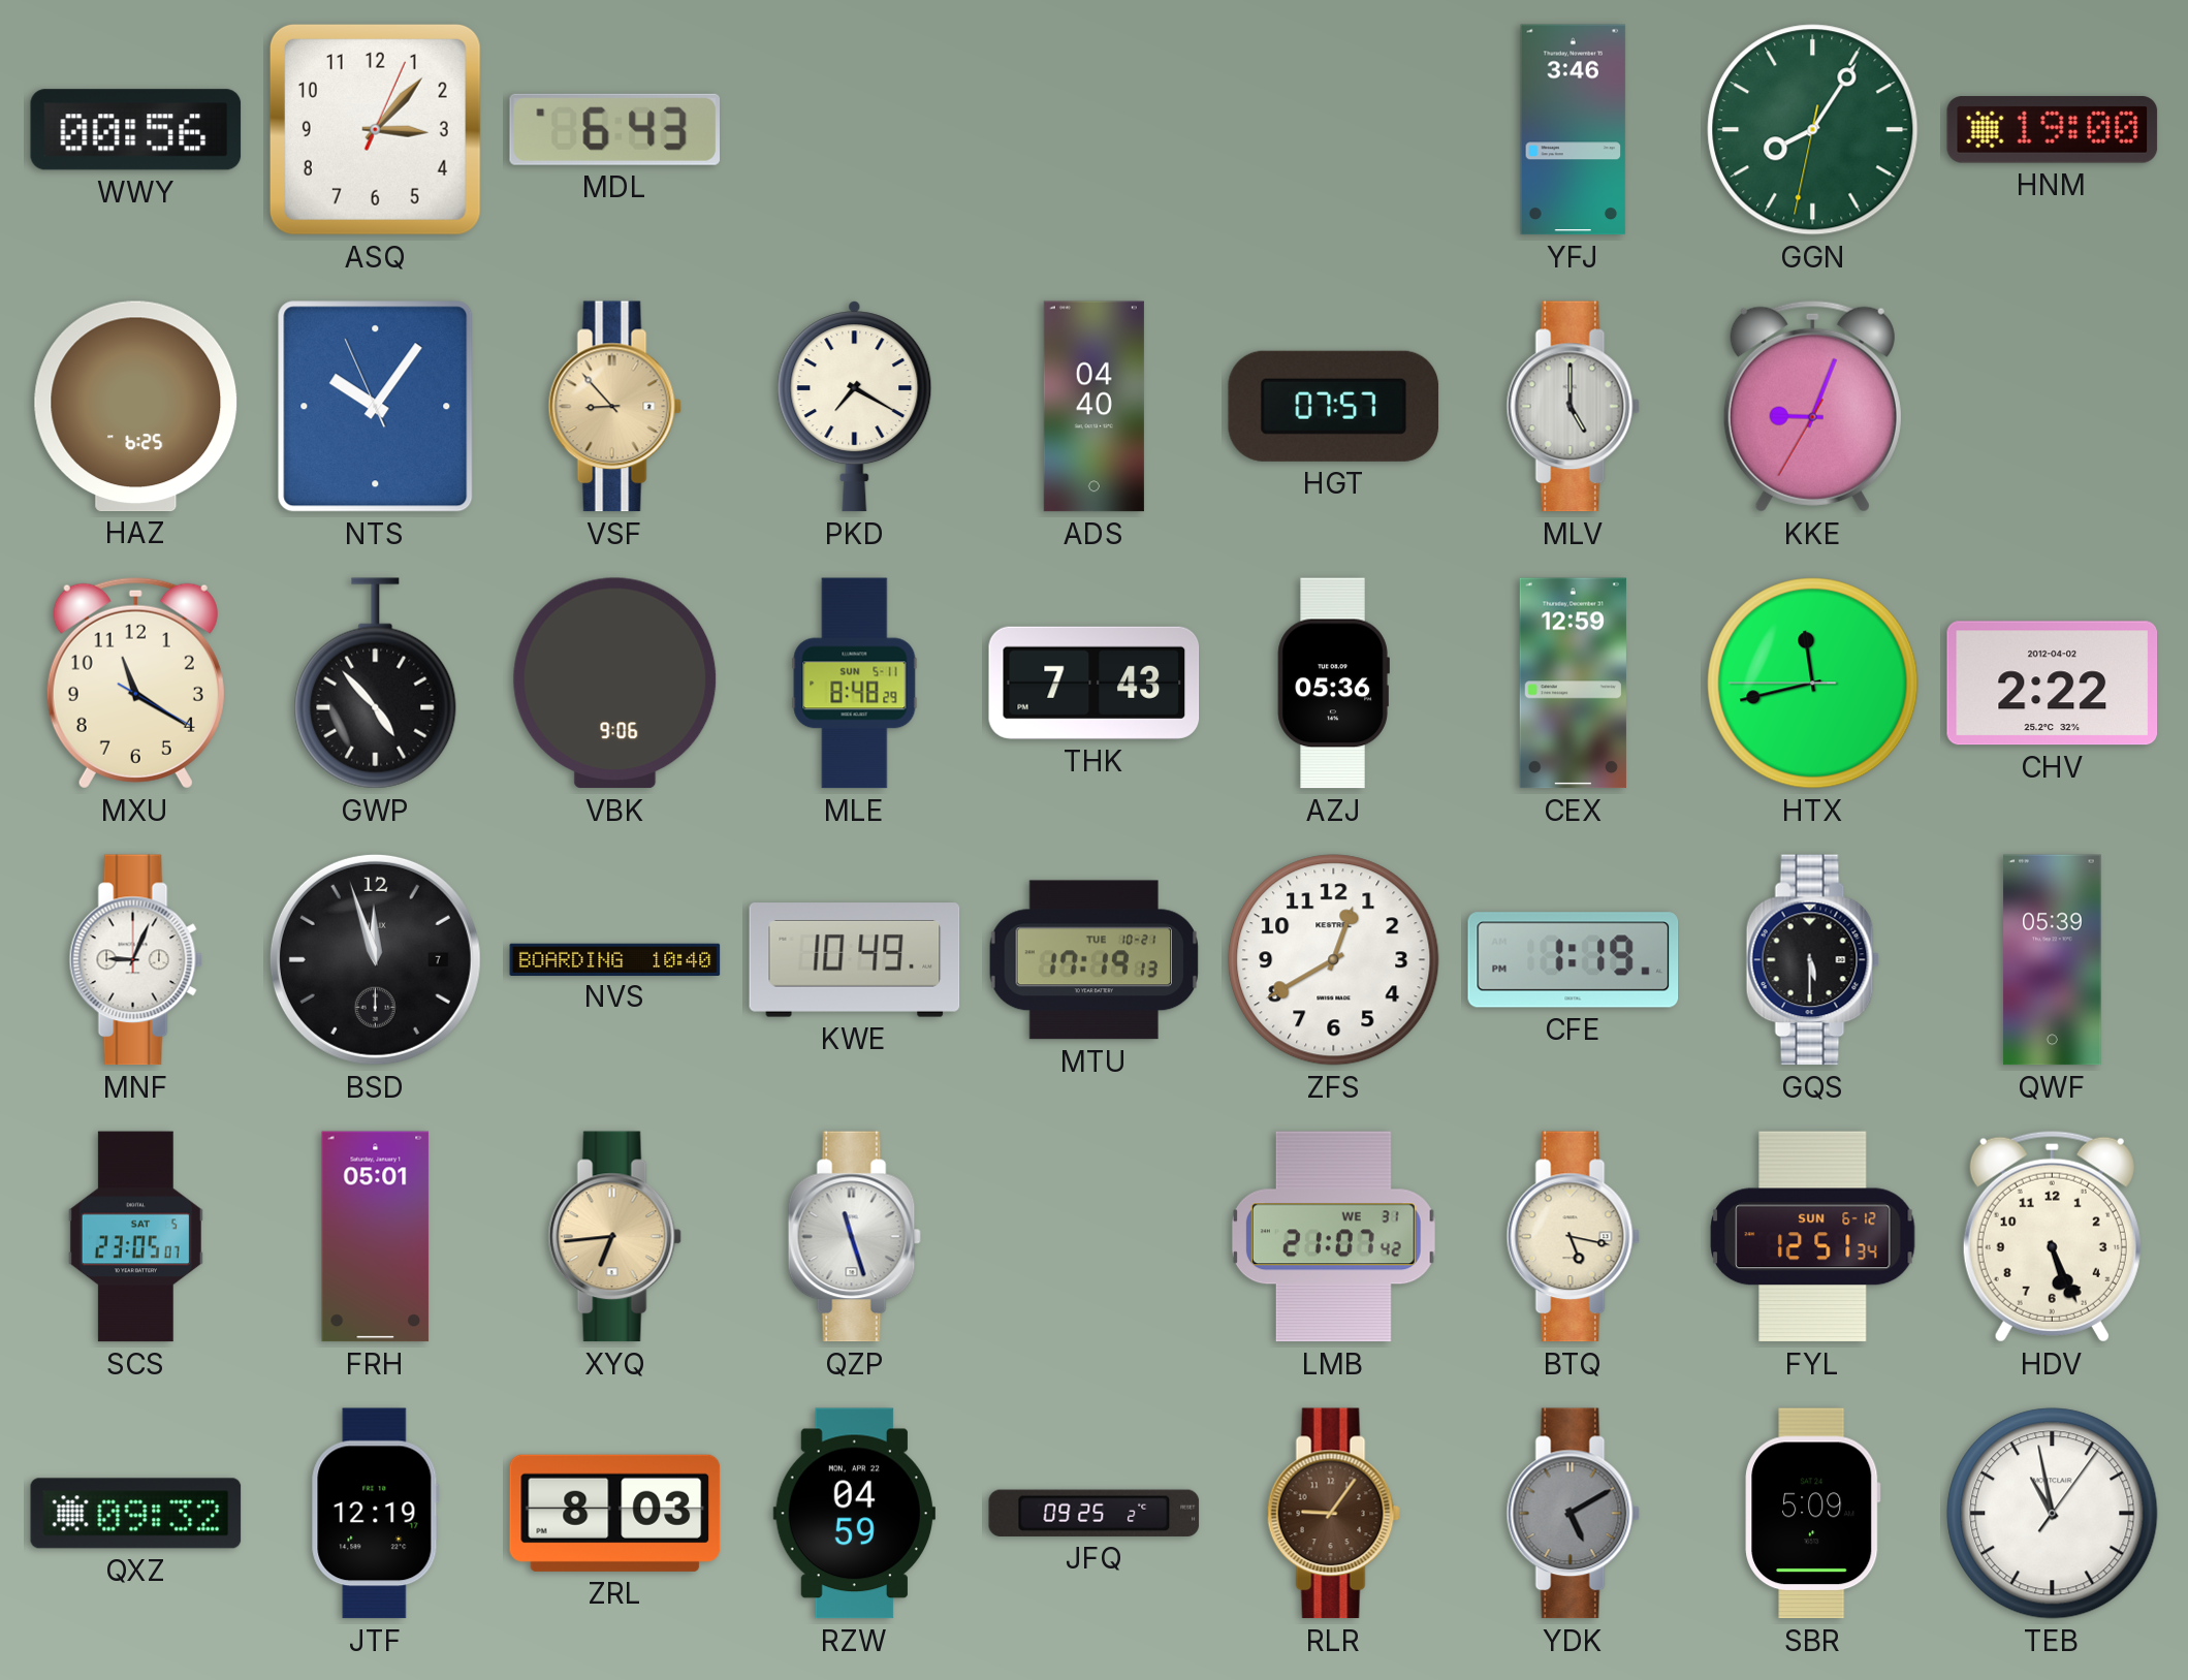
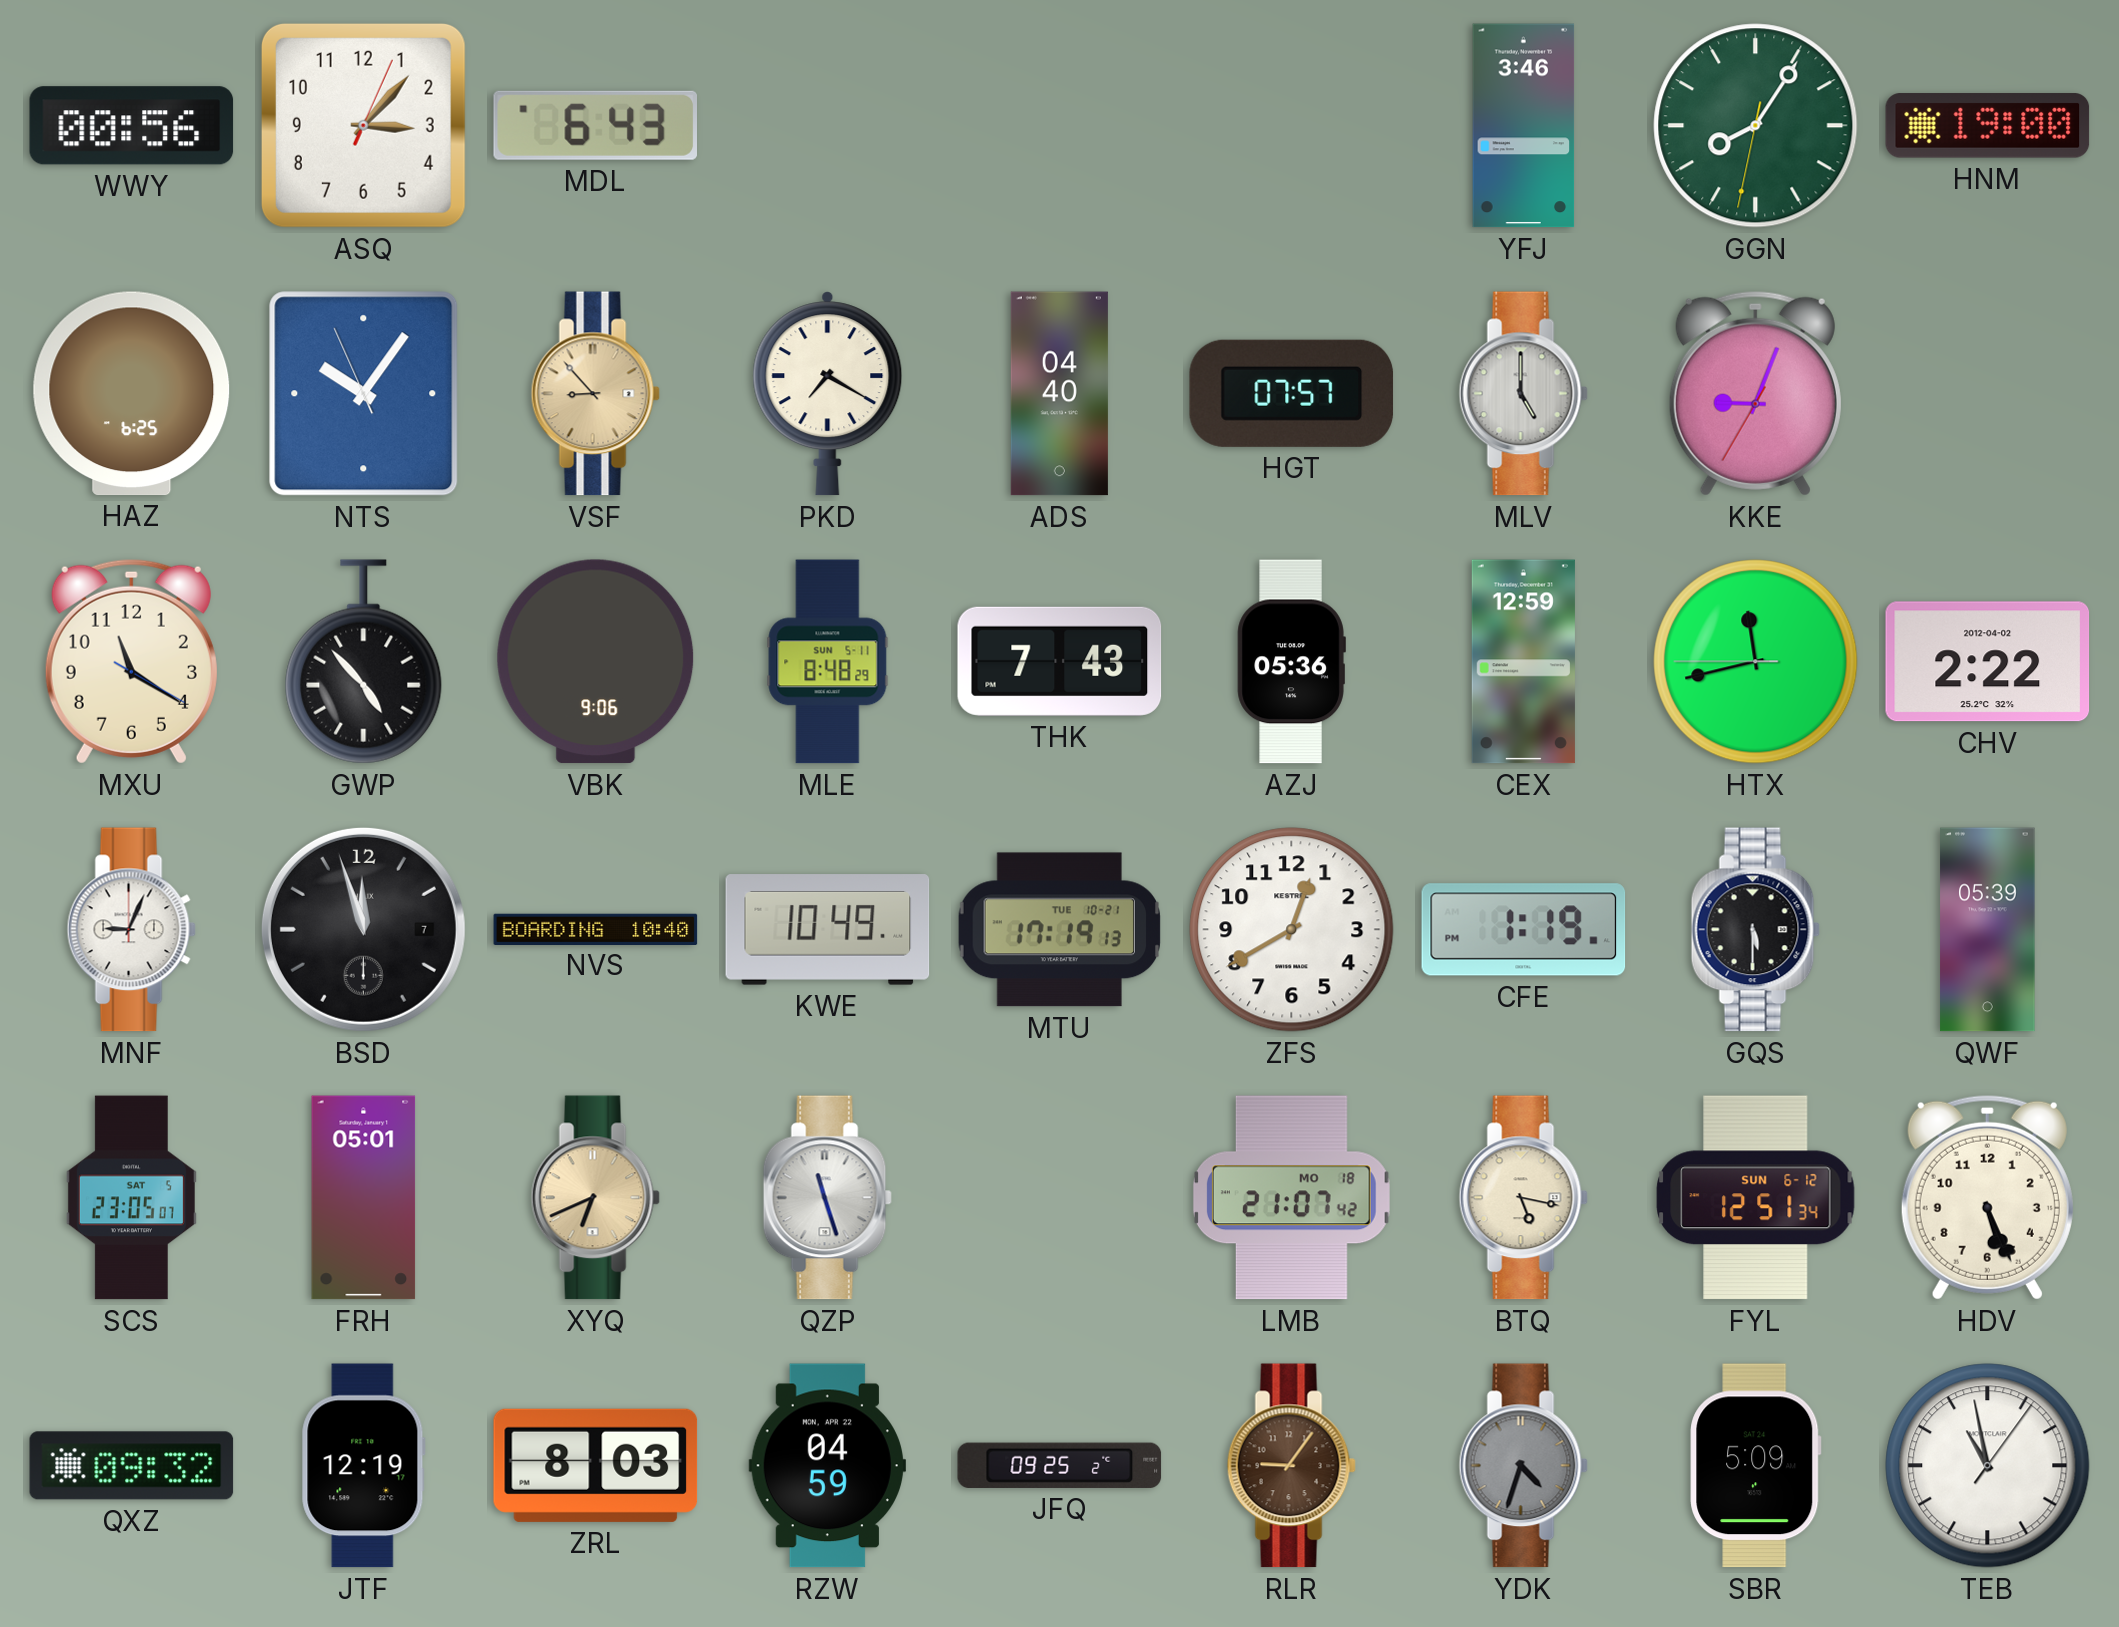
XYQ: 6:44 -> 6:41 (595, 1198)
LMB date: WE 31 -> MO 18 (1291, 1198)
YDK: 5:10 -> 4:33 (1523, 1466)
